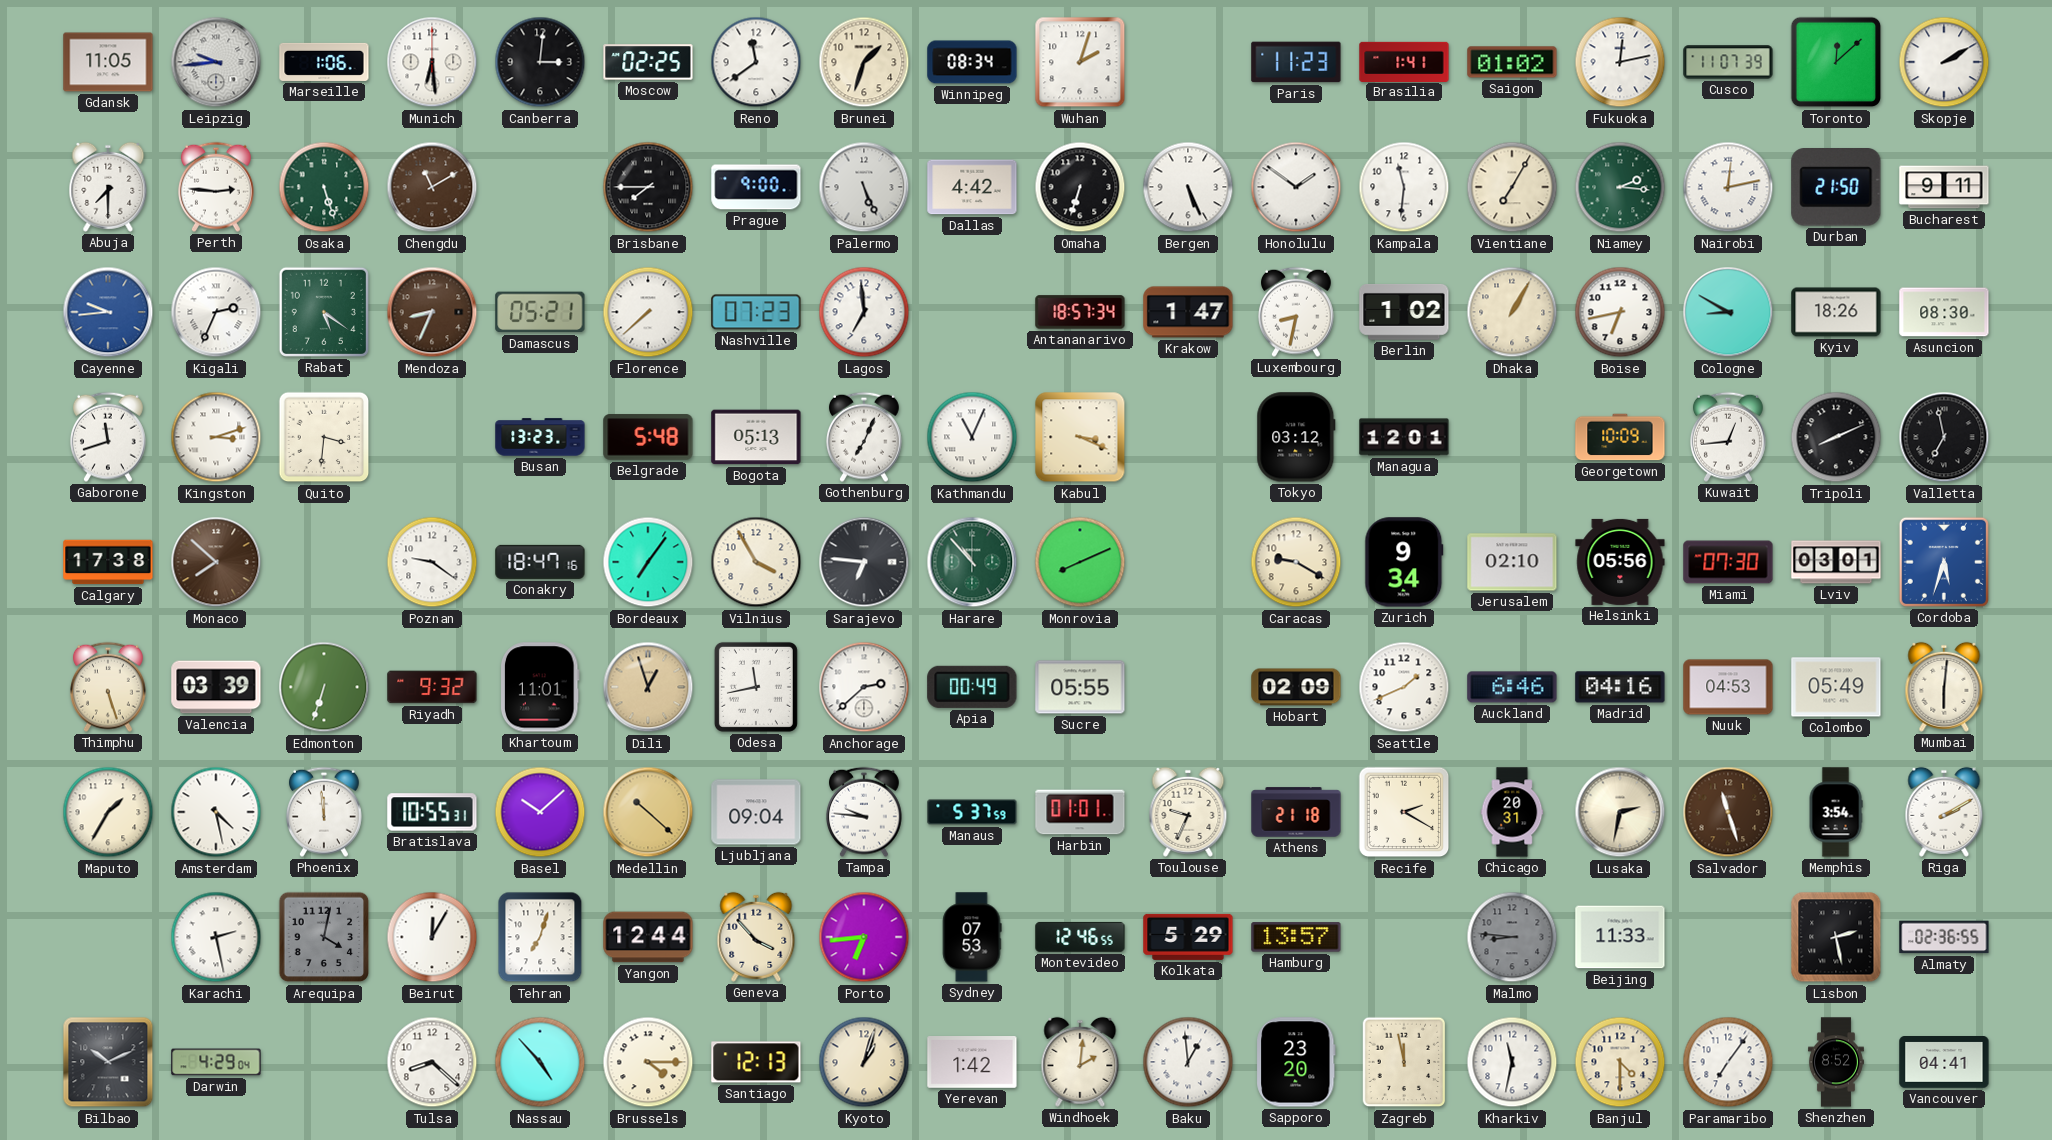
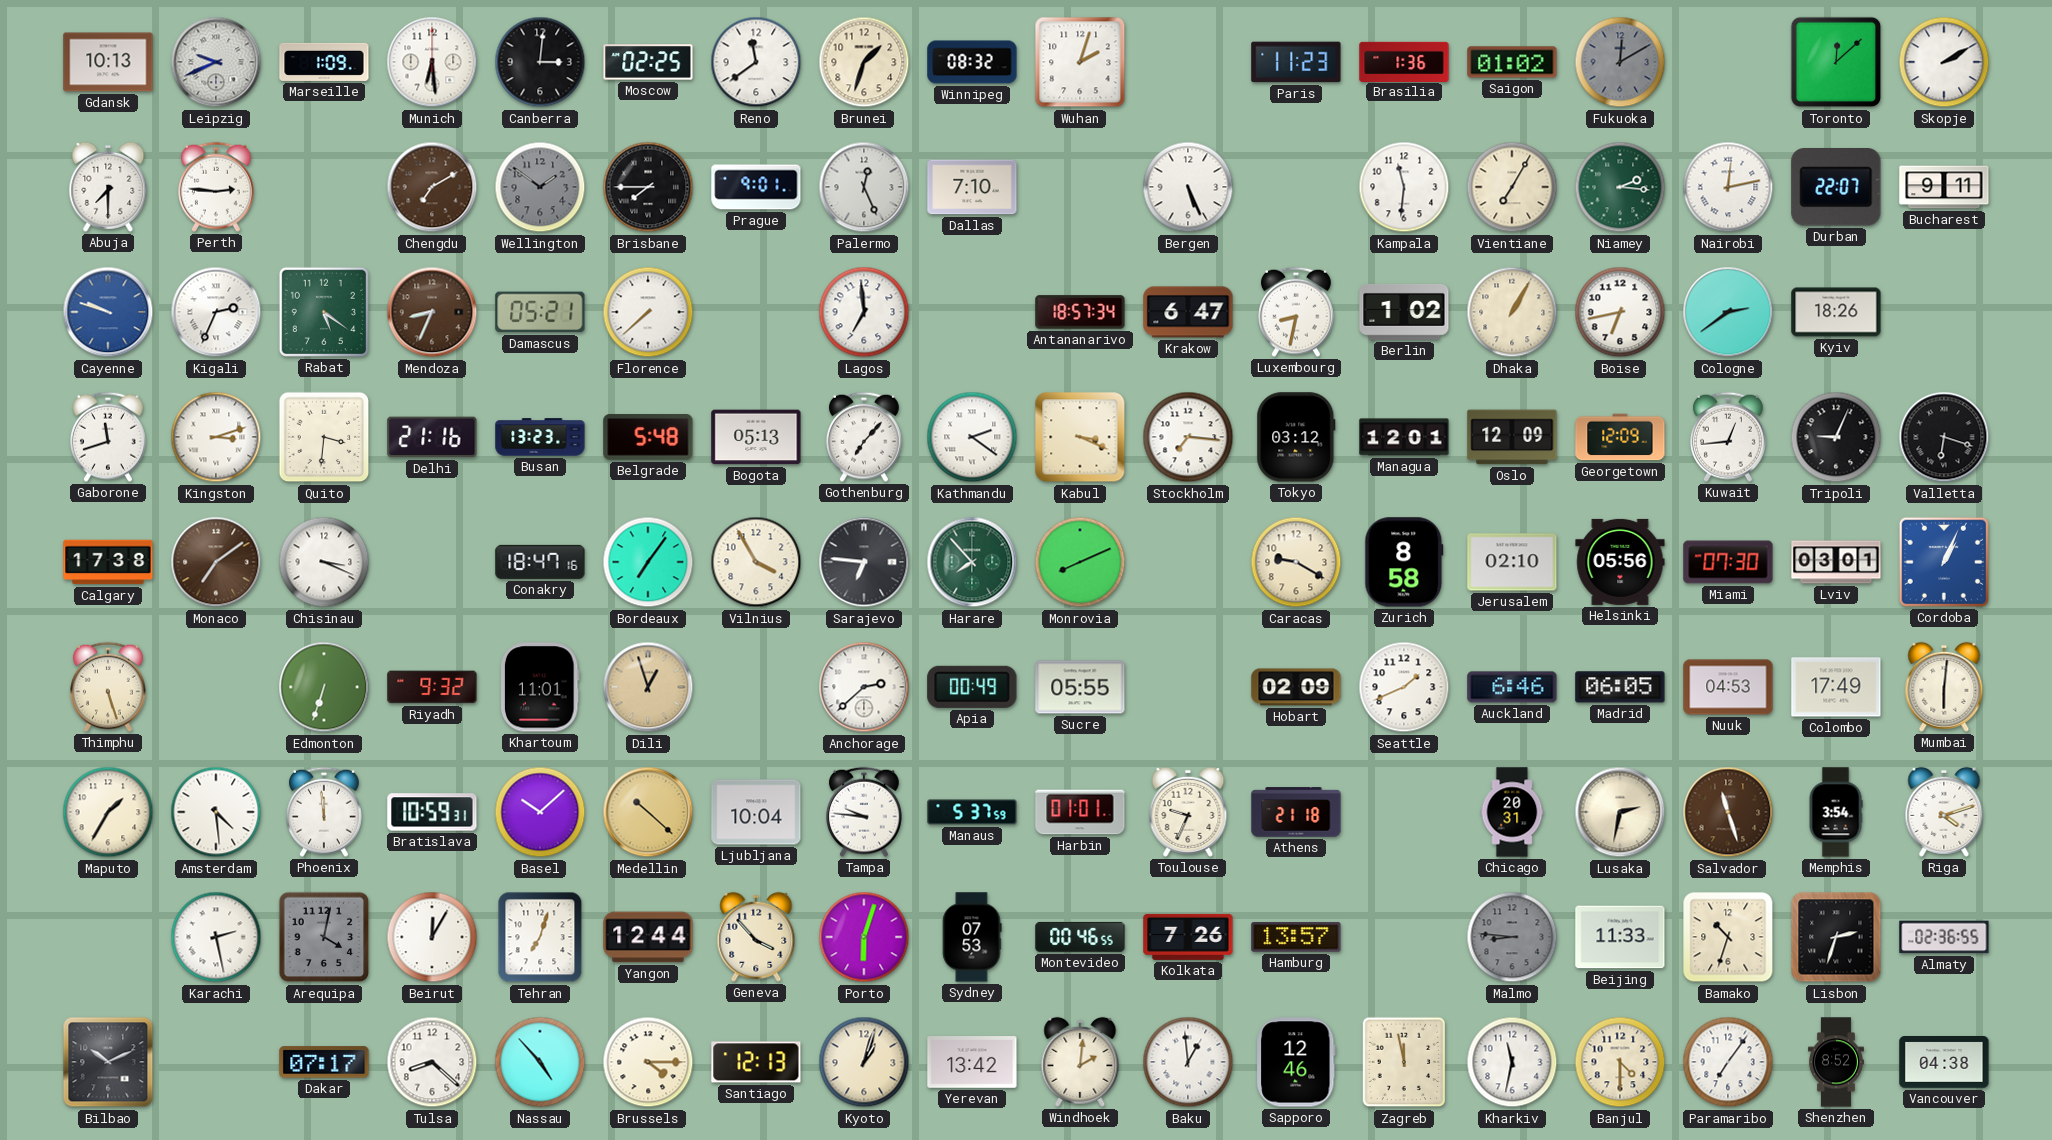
Gdansk: 11:05 -> 10:13 (108, 62)
Leipzig: 9:44 -> 9:41 (216, 62)
Marseille: 1:06 -> 1:09 (324, 62)
Winnipeg: 08:34 -> 08:32 (972, 62)
Brasilia: 1:41 -> 1:36 (1404, 61)
Fukuoka: 12:13 -> 12:10 (1620, 62)
Fukuoka dial: white -> grey (1620, 62)
Cusco: 11:07 -> none (1728, 62)
Osaka: 5:27 -> none (324, 187)
Chengdu: 11:10 -> 7:10 (432, 187)
Wellington: none -> 1:51 (540, 187)
Prague: 9:00 -> 9:01 (756, 187)
Palermo: 5:26 -> 12:26 (864, 187)
Dallas: 4:42 -> 7:10 (972, 187)
Omaha: 6:33 -> none (1080, 187)
Honolulu: 1:51 -> none (1296, 187)
Durban: 21:50 -> 22:07 (1836, 188)
Cayenne: 9:44 -> 9:48 (108, 312)
Nashville: 07:23 -> none (756, 312)
Krakow: 1:47 -> 6:47 (1188, 312)
Cologne: 8:50 -> 2:39 (1728, 312)
Asuncion: 08:30 -> none (1944, 312)
Delhi: none -> 21:16 (432, 437)
Gothenburg: 7:04 -> 7:07 (864, 437)
Kathmandu: 11:04 -> 2:21 (972, 437)
Stockholm: none -> 7:16 (1188, 437)
Oslo: none -> 12:09 (1512, 437)
Georgetown: 10:09 -> 12:09 (1620, 437)
Tripoli: 8:11 -> 9:04 (1836, 437)
Valletta: 6:58 -> 6:18 (1944, 437)
Monaco: 7:52 -> 7:09 (216, 562)
Chisinau: none -> 3:19 (324, 562)
Poznan: 9:21 -> none (432, 562)
Harare: 10:53 -> 7:53 (972, 562)
Zurich: 9:34 -> 8:58 (1404, 562)
Cordoba: 5:33 -> 1:04 (1944, 562)
Valencia: 03:39 -> none (216, 687)
Odesa: 11:43 -> none (756, 687)
Madrid: 04:16 -> 06:05 (1620, 687)
Colombo: 05:49 -> 17:49 (1836, 687)
Amsterdam: 4:28 -> 4:29 (216, 812)
Bratislava: 10:55 -> 10:59 (432, 812)
Ljubljana: 09:04 -> 10:04 (756, 812)
Recife: 2:20 -> none (1404, 812)
Riga: 2:10 -> 4:12 (1944, 812)
Porto: 6:44 -> 6:03 (864, 937)
Montevideo: 12:46 -> 00:46 (1080, 937)
Kolkata: 5:29 -> 7:26 (1188, 937)
Bamako: none -> 10:33 (1728, 937)
Lisbon: 2:28 -> 2:33 (1836, 937)
Darwin: 4:29 -> none (216, 1062)
Dakar: none -> 07:17 (324, 1062)
Yerevan: 1:42 -> 13:42 (972, 1063)
Sapporo: 23:20 -> 12:46 (1296, 1062)
Vancouver: 04:41 -> 04:38 (1944, 1062)
